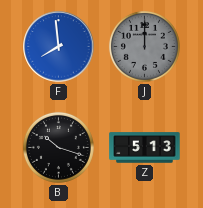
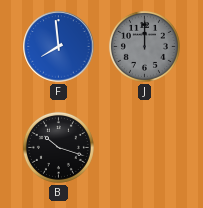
Z: 5:13 -> none (145, 148)
